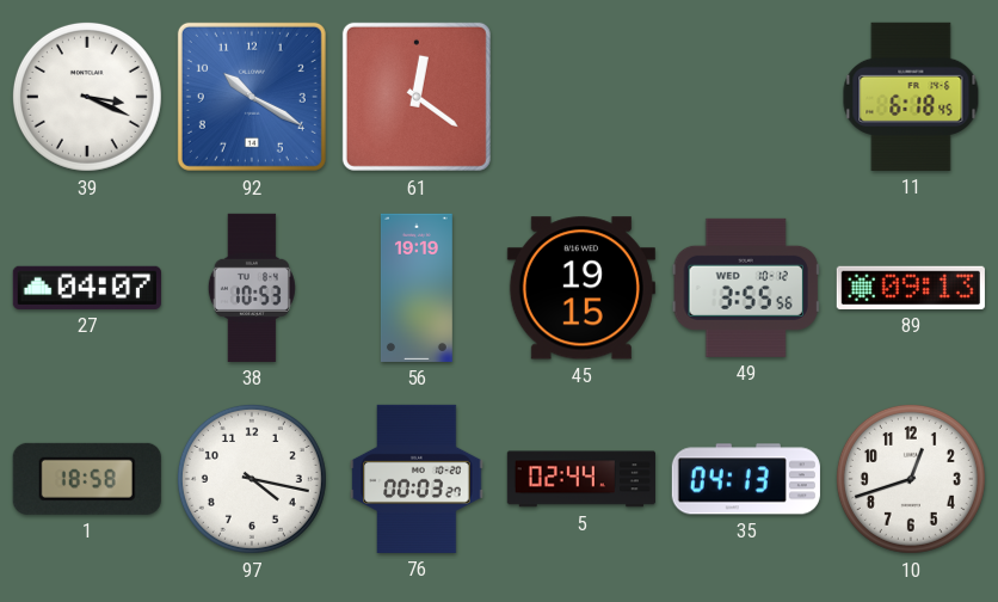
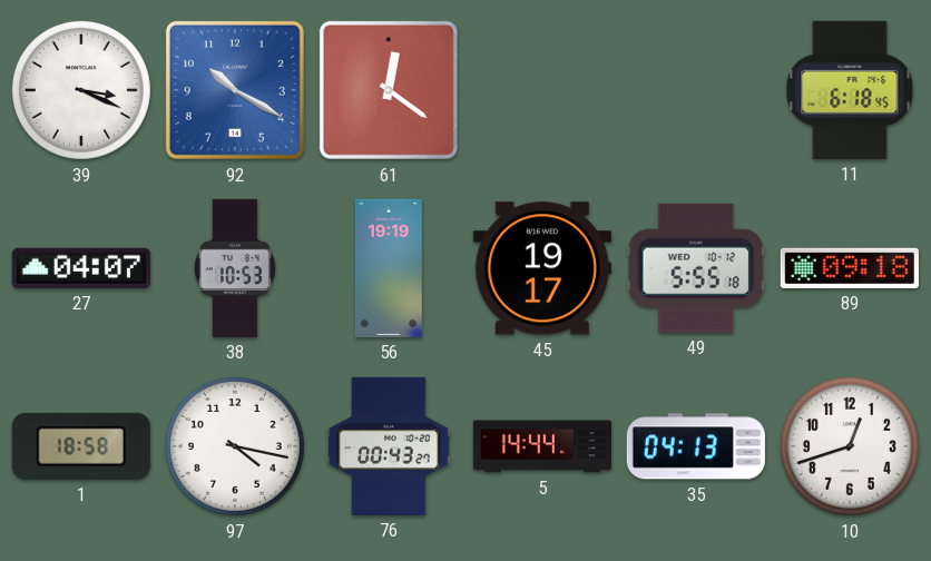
45: 19:15 -> 19:17 (542, 268)
49: 3:55 -> 5:55 (696, 268)
89: 09:13 -> 09:18 (850, 268)
76: 00:03 -> 00:43 (389, 446)
5: 02:44 -> 14:44 (542, 446)
